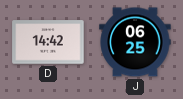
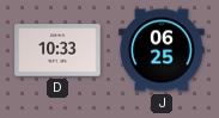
D: 14:42 -> 10:33 (57, 50)
